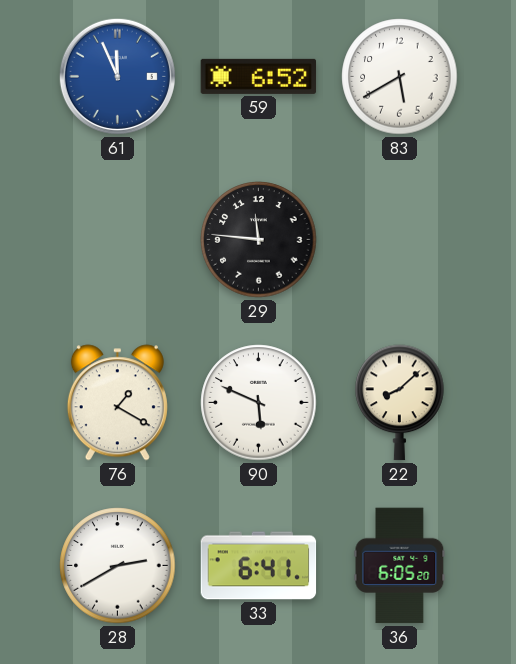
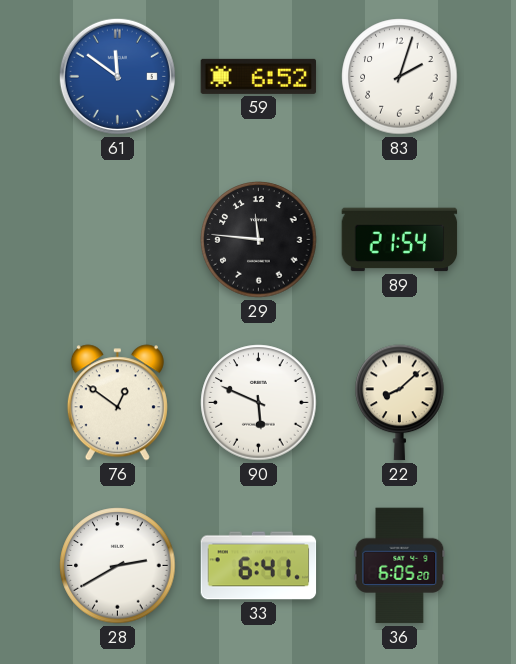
61: 11:56 -> 11:51 (117, 76)
83: 5:40 -> 2:03 (400, 77)
89: none -> 21:54 (400, 240)
76: 1:20 -> 12:51 (117, 403)
